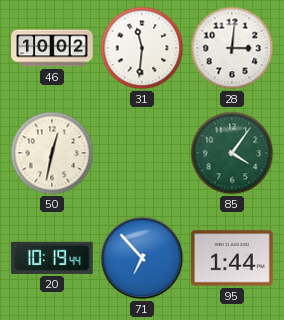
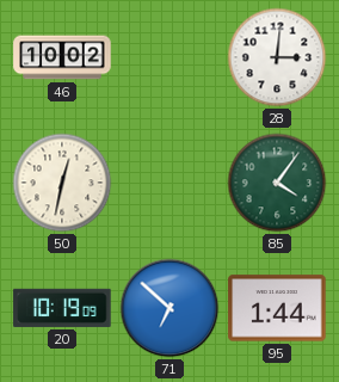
31: 11:31 -> none (142, 48)
20: 10:19:44 -> 10:19:09 (62, 308)
71: 6:53 -> 6:52 (169, 308)
